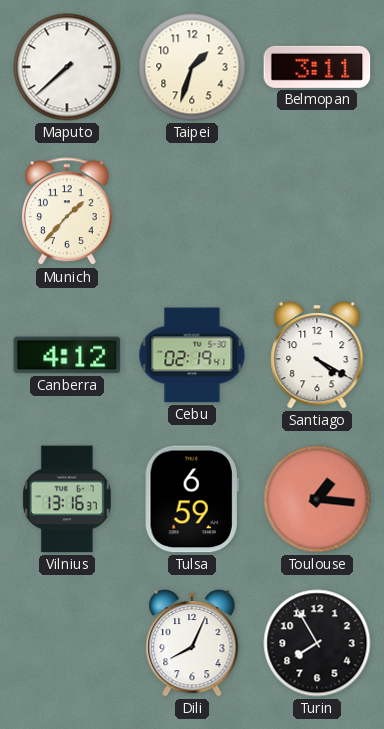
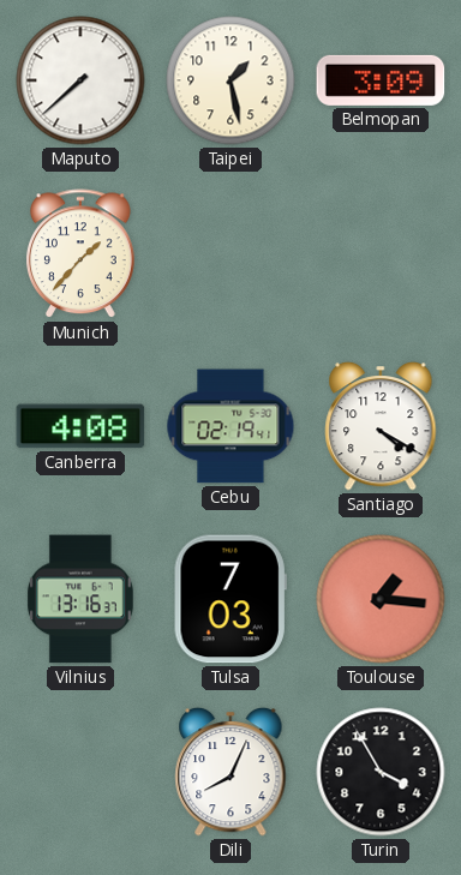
Taipei: 1:33 -> 1:28 (230, 80)
Belmopan: 3:11 -> 3:09 (381, 80)
Canberra: 4:12 -> 4:08 (80, 426)
Tulsa: 6:59 -> 7:03 (230, 599)
Turin: 7:55 -> 3:55 (381, 772)
